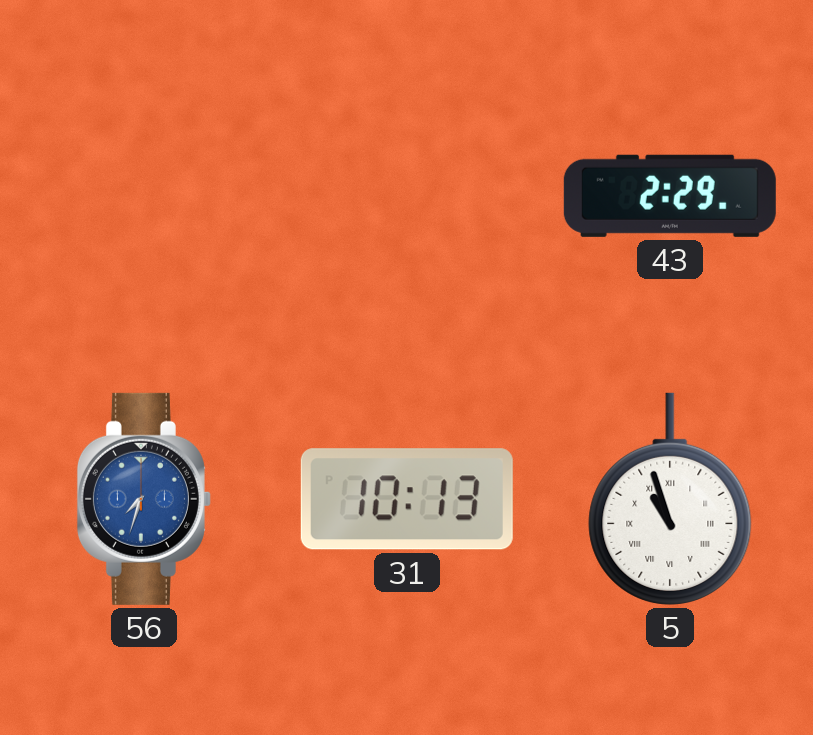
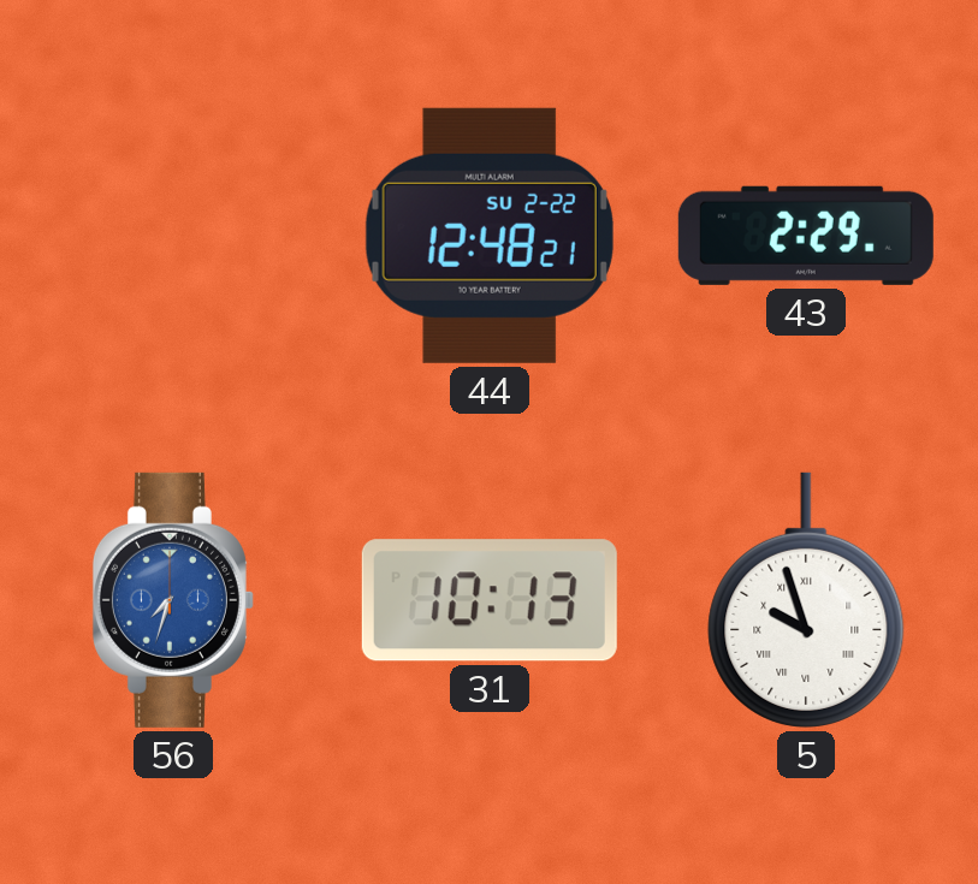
44: none -> 12:48 (490, 236)
5: 10:57 -> 9:57 (806, 600)
